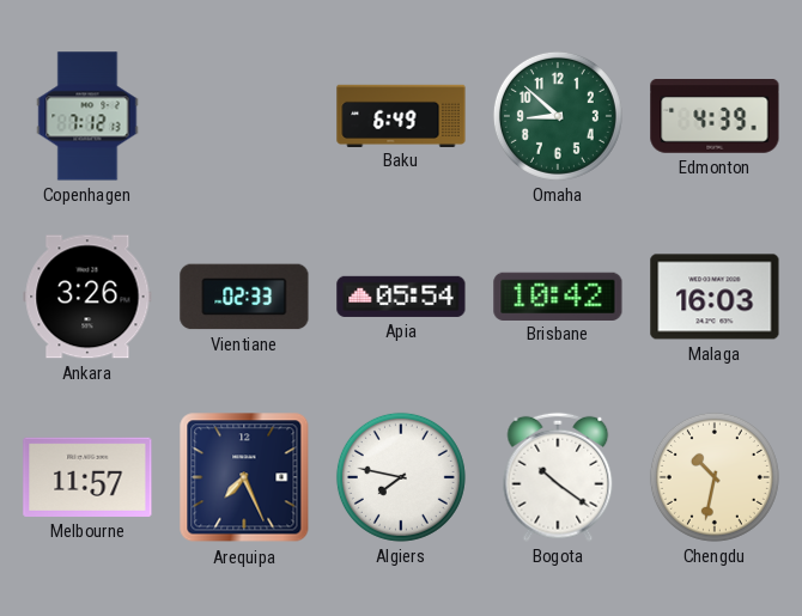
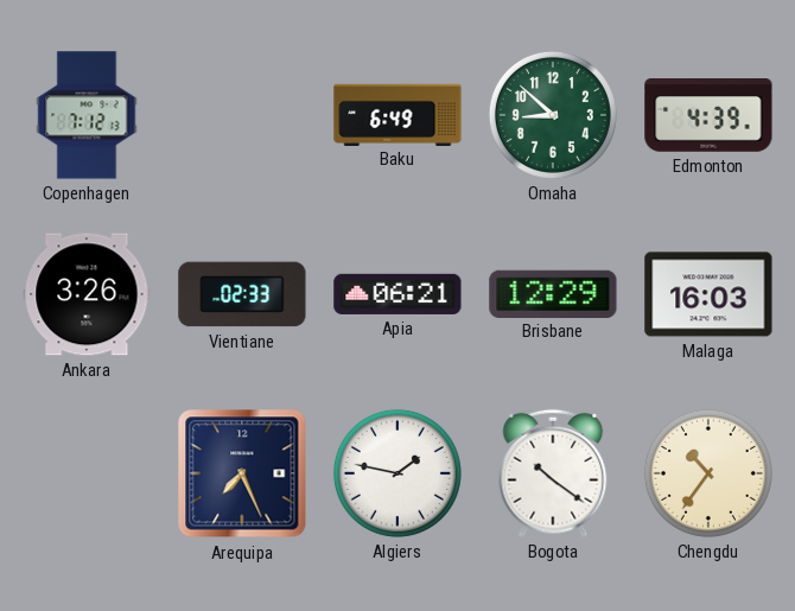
Apia: 05:54 -> 06:21 (397, 294)
Brisbane: 10:42 -> 12:29 (553, 293)
Melbourne: 11:57 -> none (87, 477)
Algiers: 7:47 -> 1:47 (397, 473)
Chengdu: 10:32 -> 10:36 (708, 473)
